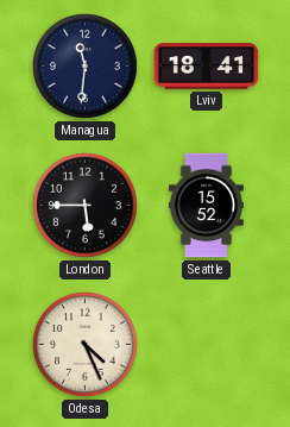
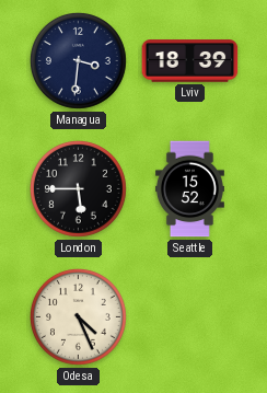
Managua: 11:31 -> 3:31 (78, 60)
Lviv: 18:41 -> 18:39 (190, 61)
